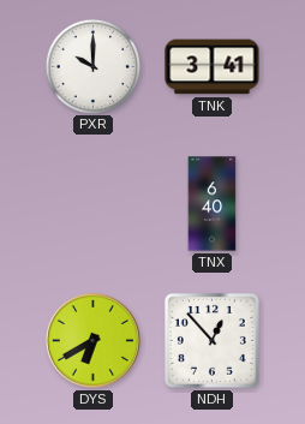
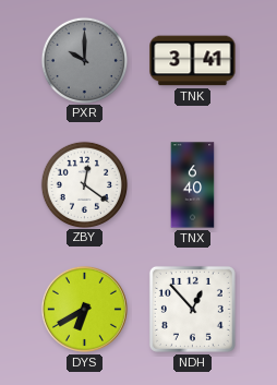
PXR dial: white -> grey (84, 60)
ZBY: none -> 12:21 (84, 184)
